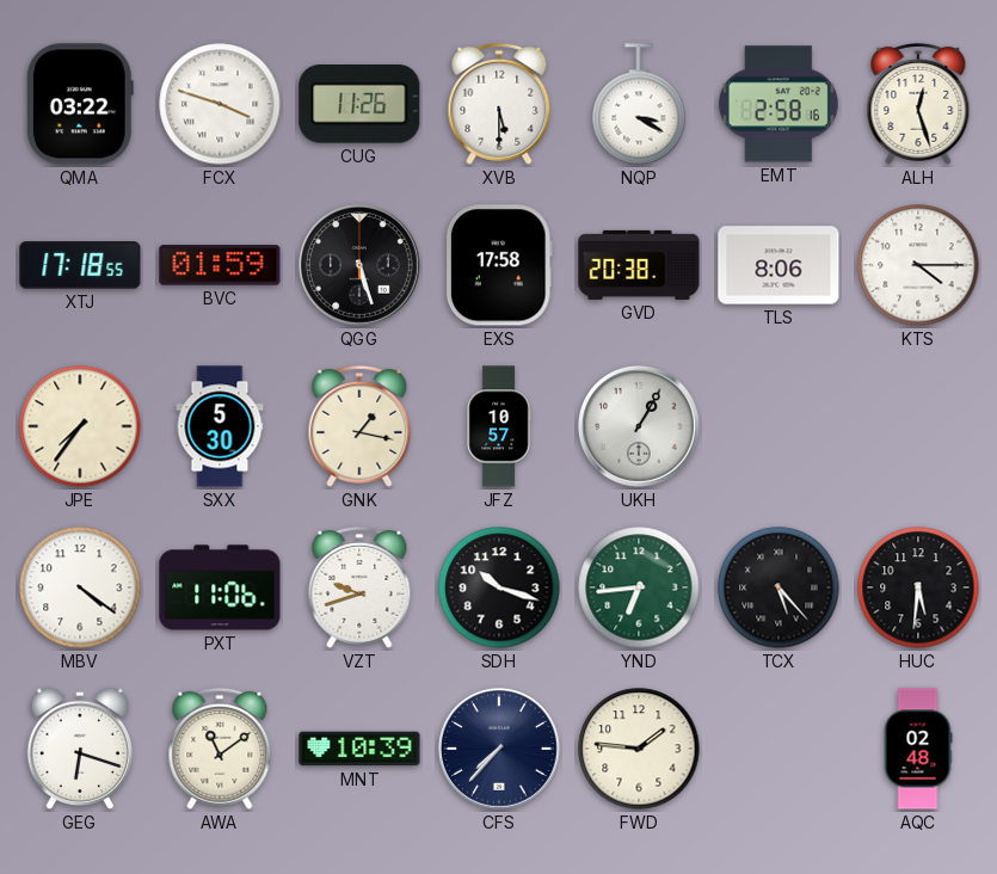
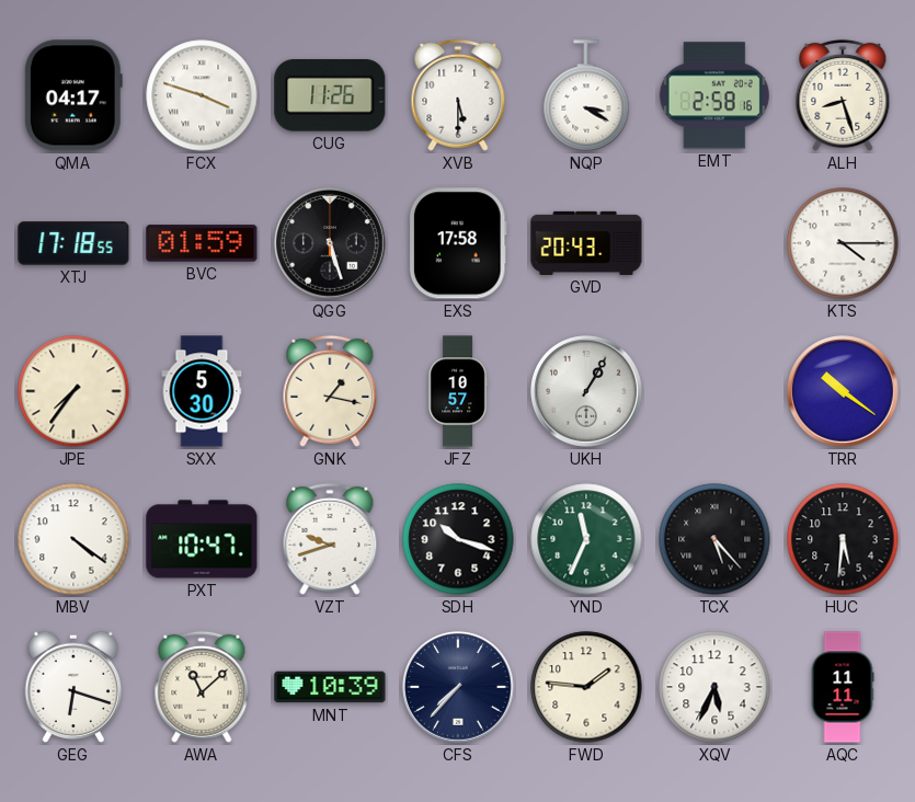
QMA: 03:22 -> 04:17 (73, 95)
ALH: 12:27 -> 8:27 (843, 95)
GVD: 20:38 -> 20:43 (586, 243)
TLS: 8:06 -> none (778, 265)
TRR: none -> 10:21 (844, 392)
PXT: 11:06 -> 10:47 (202, 539)
YND: 6:44 -> 11:34 (586, 539)
AWA: 11:09 -> 11:08 (202, 687)
XQV: none -> 5:34 (714, 687)
AQC: 02:48 -> 11:11 (843, 687)
